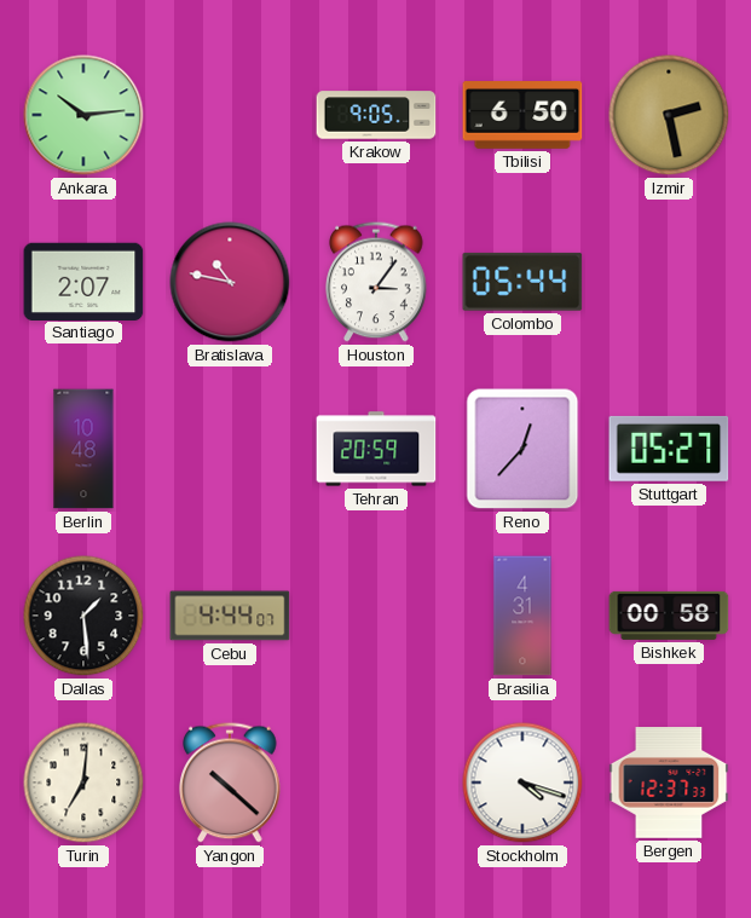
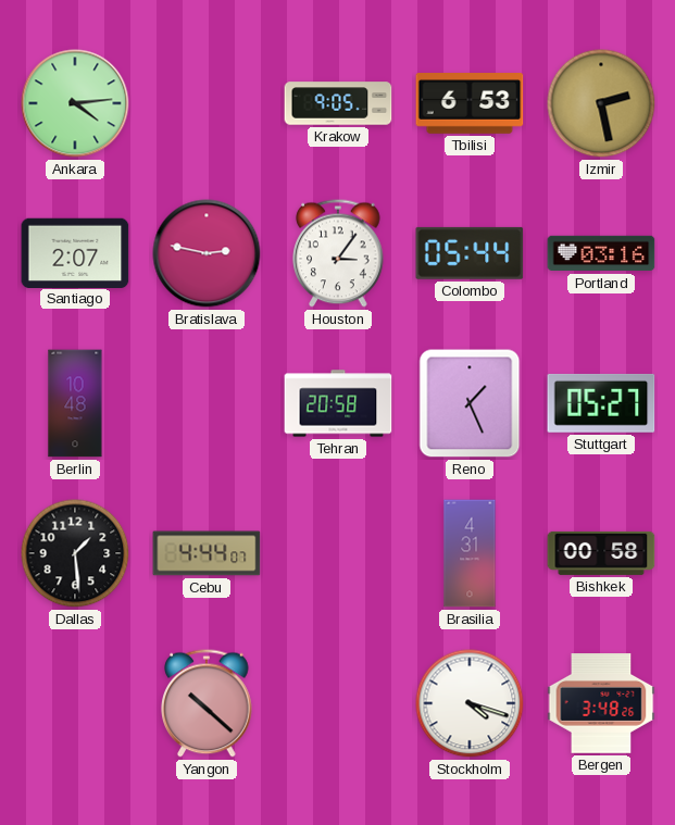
Ankara: 10:14 -> 4:14 (75, 103)
Tbilisi: 6:50 -> 6:53 (470, 104)
Bratislava: 10:47 -> 2:47 (207, 253)
Portland: none -> 03:16 (601, 253)
Tehran: 20:59 -> 20:58 (338, 403)
Reno: 12:37 -> 1:26 (470, 403)
Turin: 7:01 -> none (83, 783)
Bergen: 12:37 -> 3:48 (601, 703)
